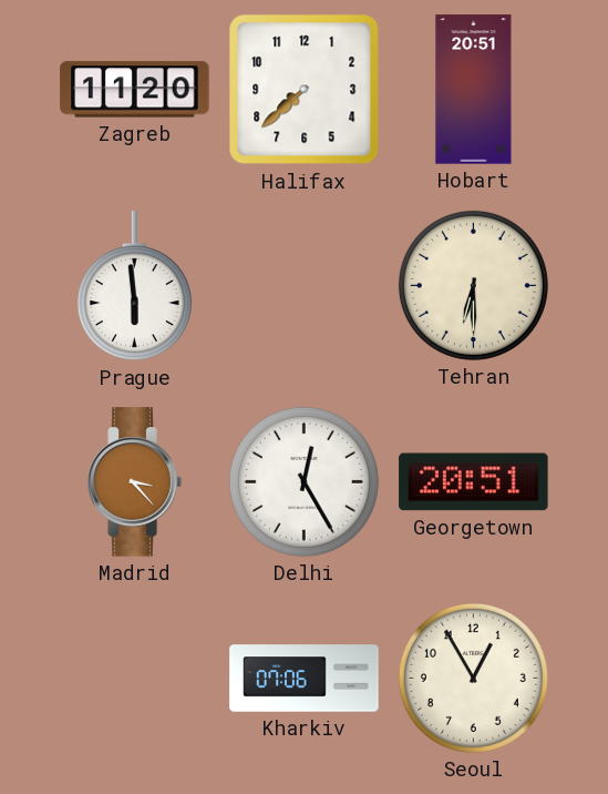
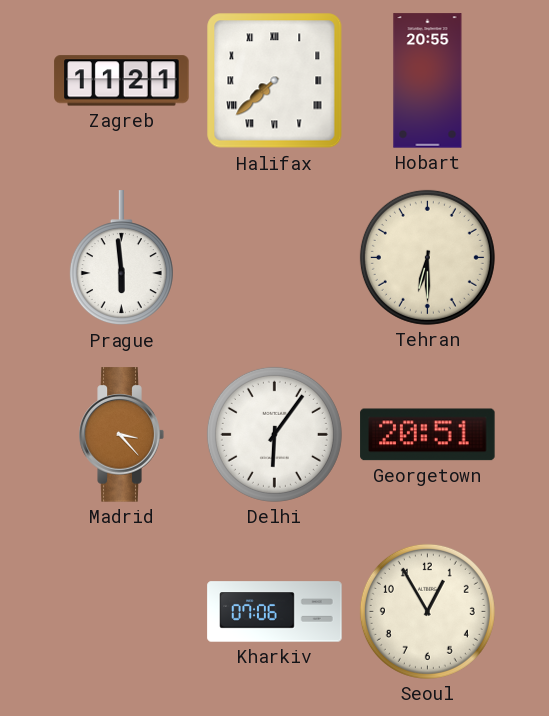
Zagreb: 11:20 -> 11:21 (122, 81)
Halifax numerals: Arabic -> Roman (275, 81)
Hobart: 20:51 -> 20:55 (428, 81)
Delhi: 12:25 -> 6:06 (274, 434)
